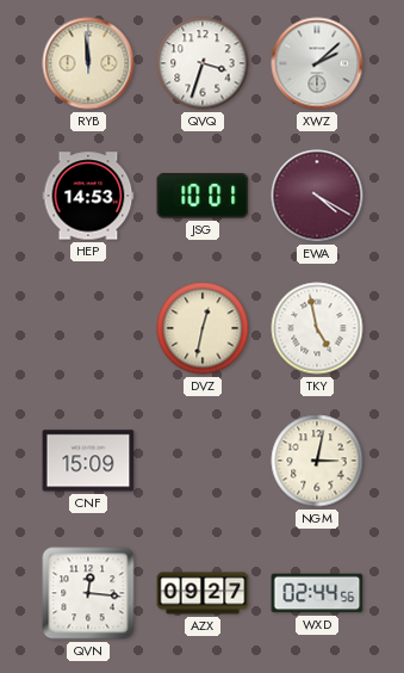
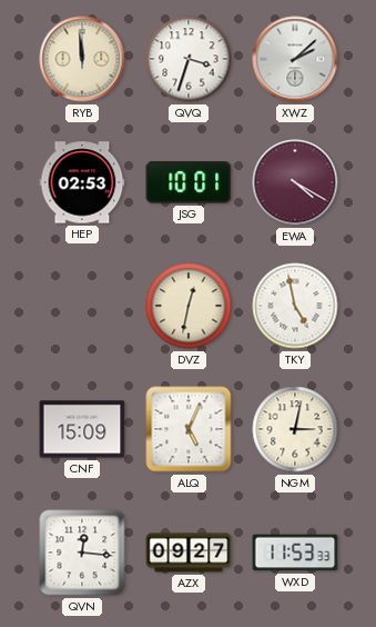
HEP: 14:53 -> 02:53 (82, 182)
ALQ: none -> 5:04 (189, 429)
WXD: 02:44 -> 11:53 (295, 553)
